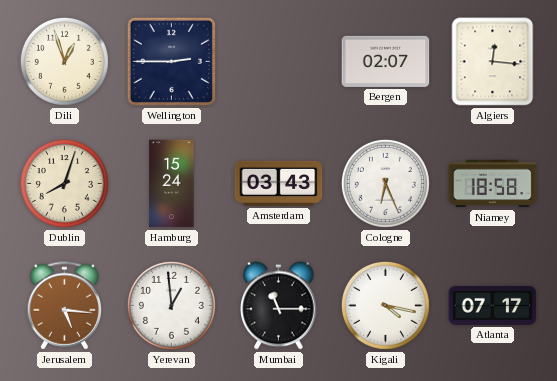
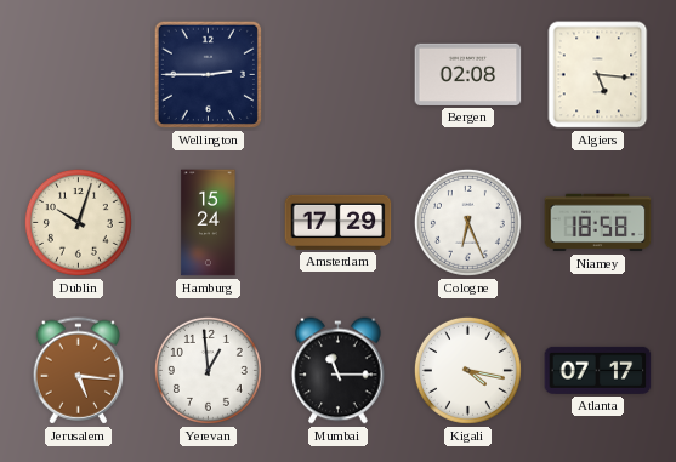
Dili: 12:57 -> none (64, 61)
Bergen: 02:07 -> 02:08 (468, 74)
Algiers: 12:16 -> 5:16 (598, 75)
Dublin: 8:03 -> 10:03 (78, 222)
Amsterdam: 03:43 -> 17:29 (339, 222)
